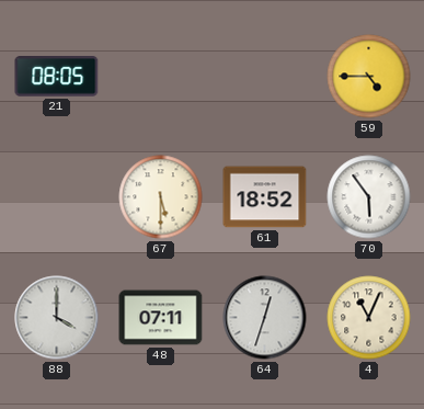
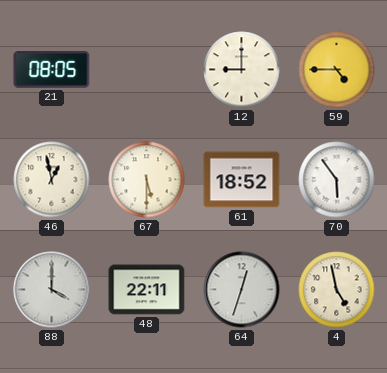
12: none -> 9:00 (242, 70)
46: none -> 12:58 (52, 180)
48: 07:11 -> 22:11 (147, 290)
4: 11:04 -> 4:58 (337, 290)
